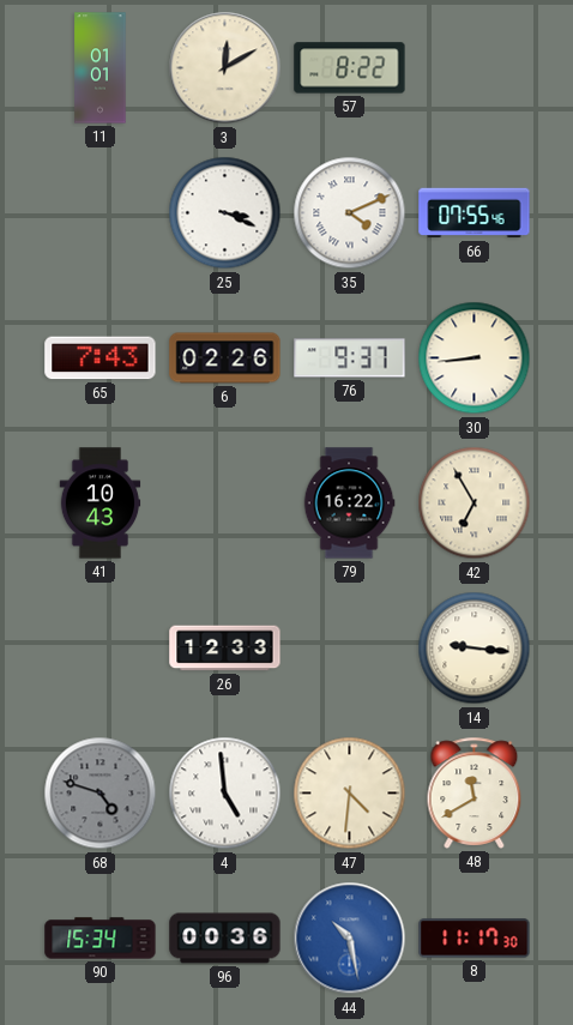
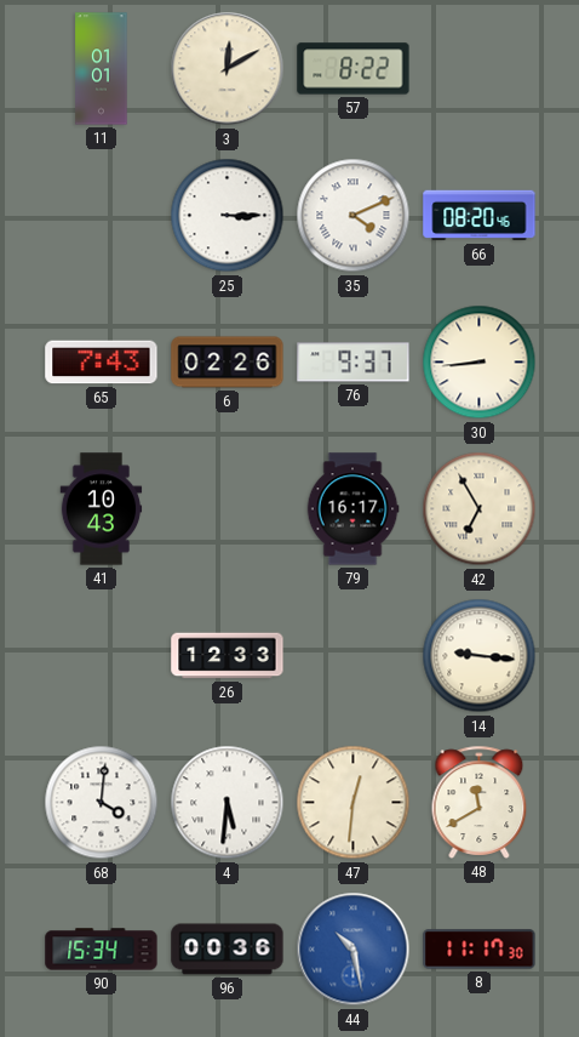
25: 3:19 -> 3:15 (228, 216)
66: 07:55 -> 08:20 (480, 216)
79: 16:22 -> 16:17 (352, 509)
68: 4:48 -> 4:01 (102, 803)
68 dial: grey -> white (102, 803)
4: 4:59 -> 5:31 (228, 803)
47: 4:31 -> 12:31 (354, 803)
